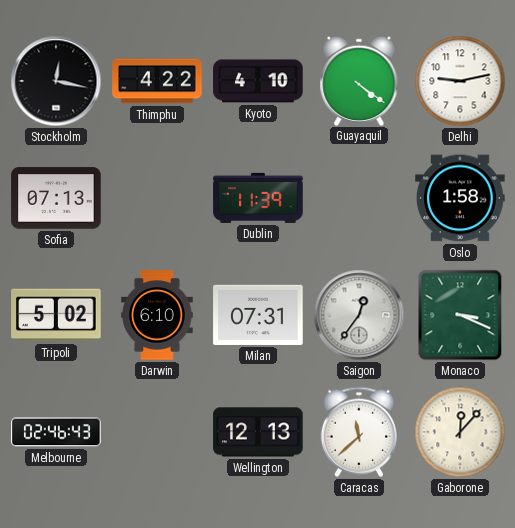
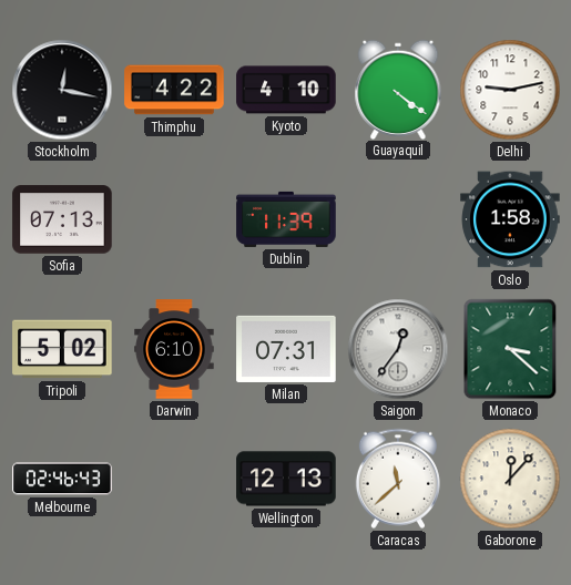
Monaco: 3:19 -> 3:22 (510, 349)
